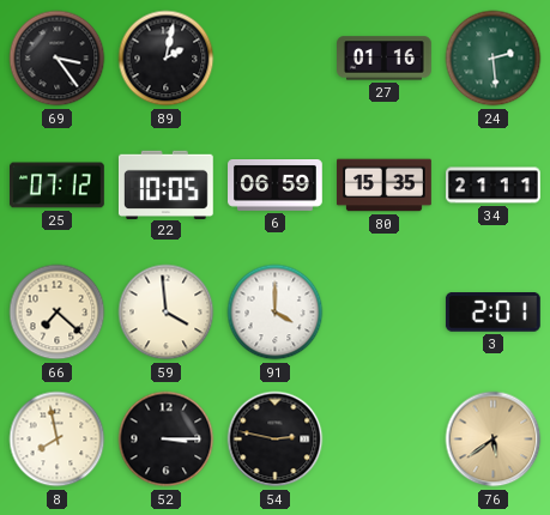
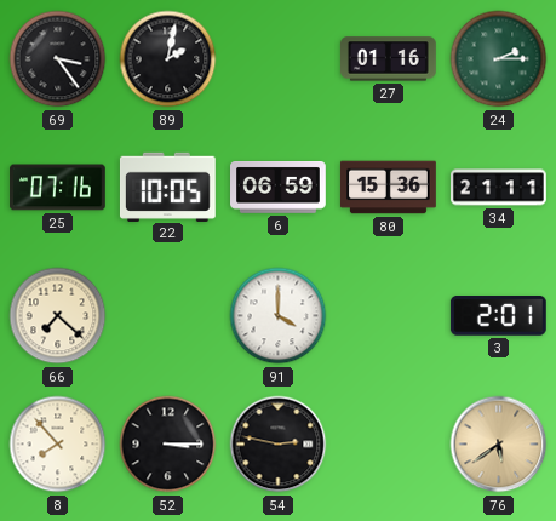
24: 2:29 -> 2:15 (499, 59)
25: 07:12 -> 07:16 (58, 188)
80: 15:35 -> 15:36 (389, 188)
59: 3:59 -> none (167, 313)
8: 7:58 -> 7:53 (58, 445)
